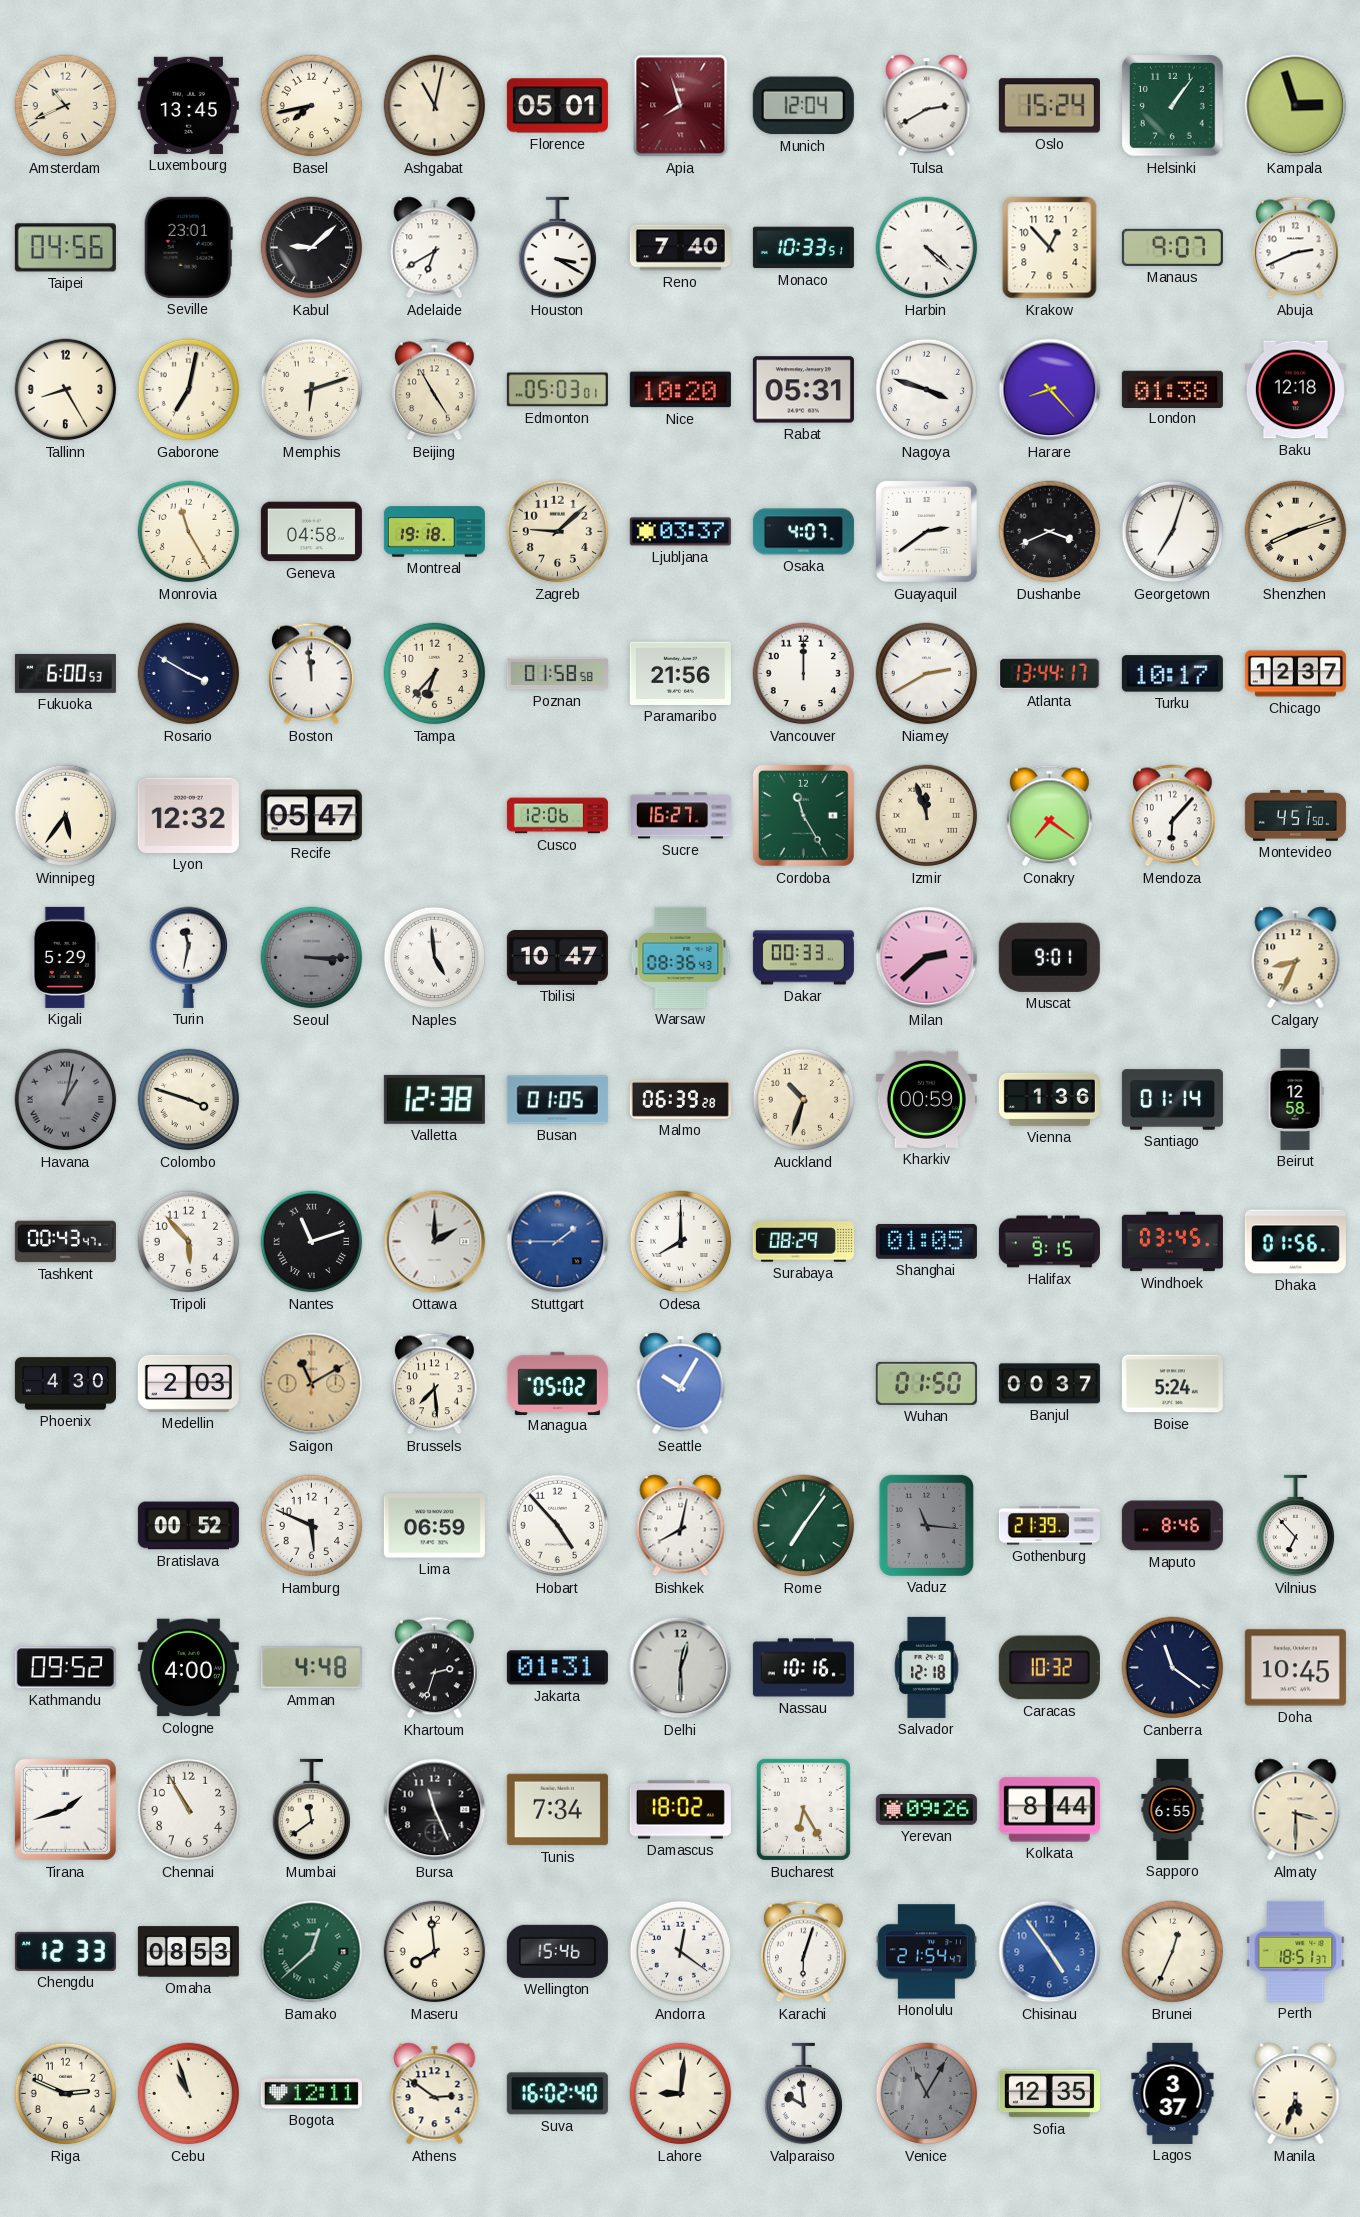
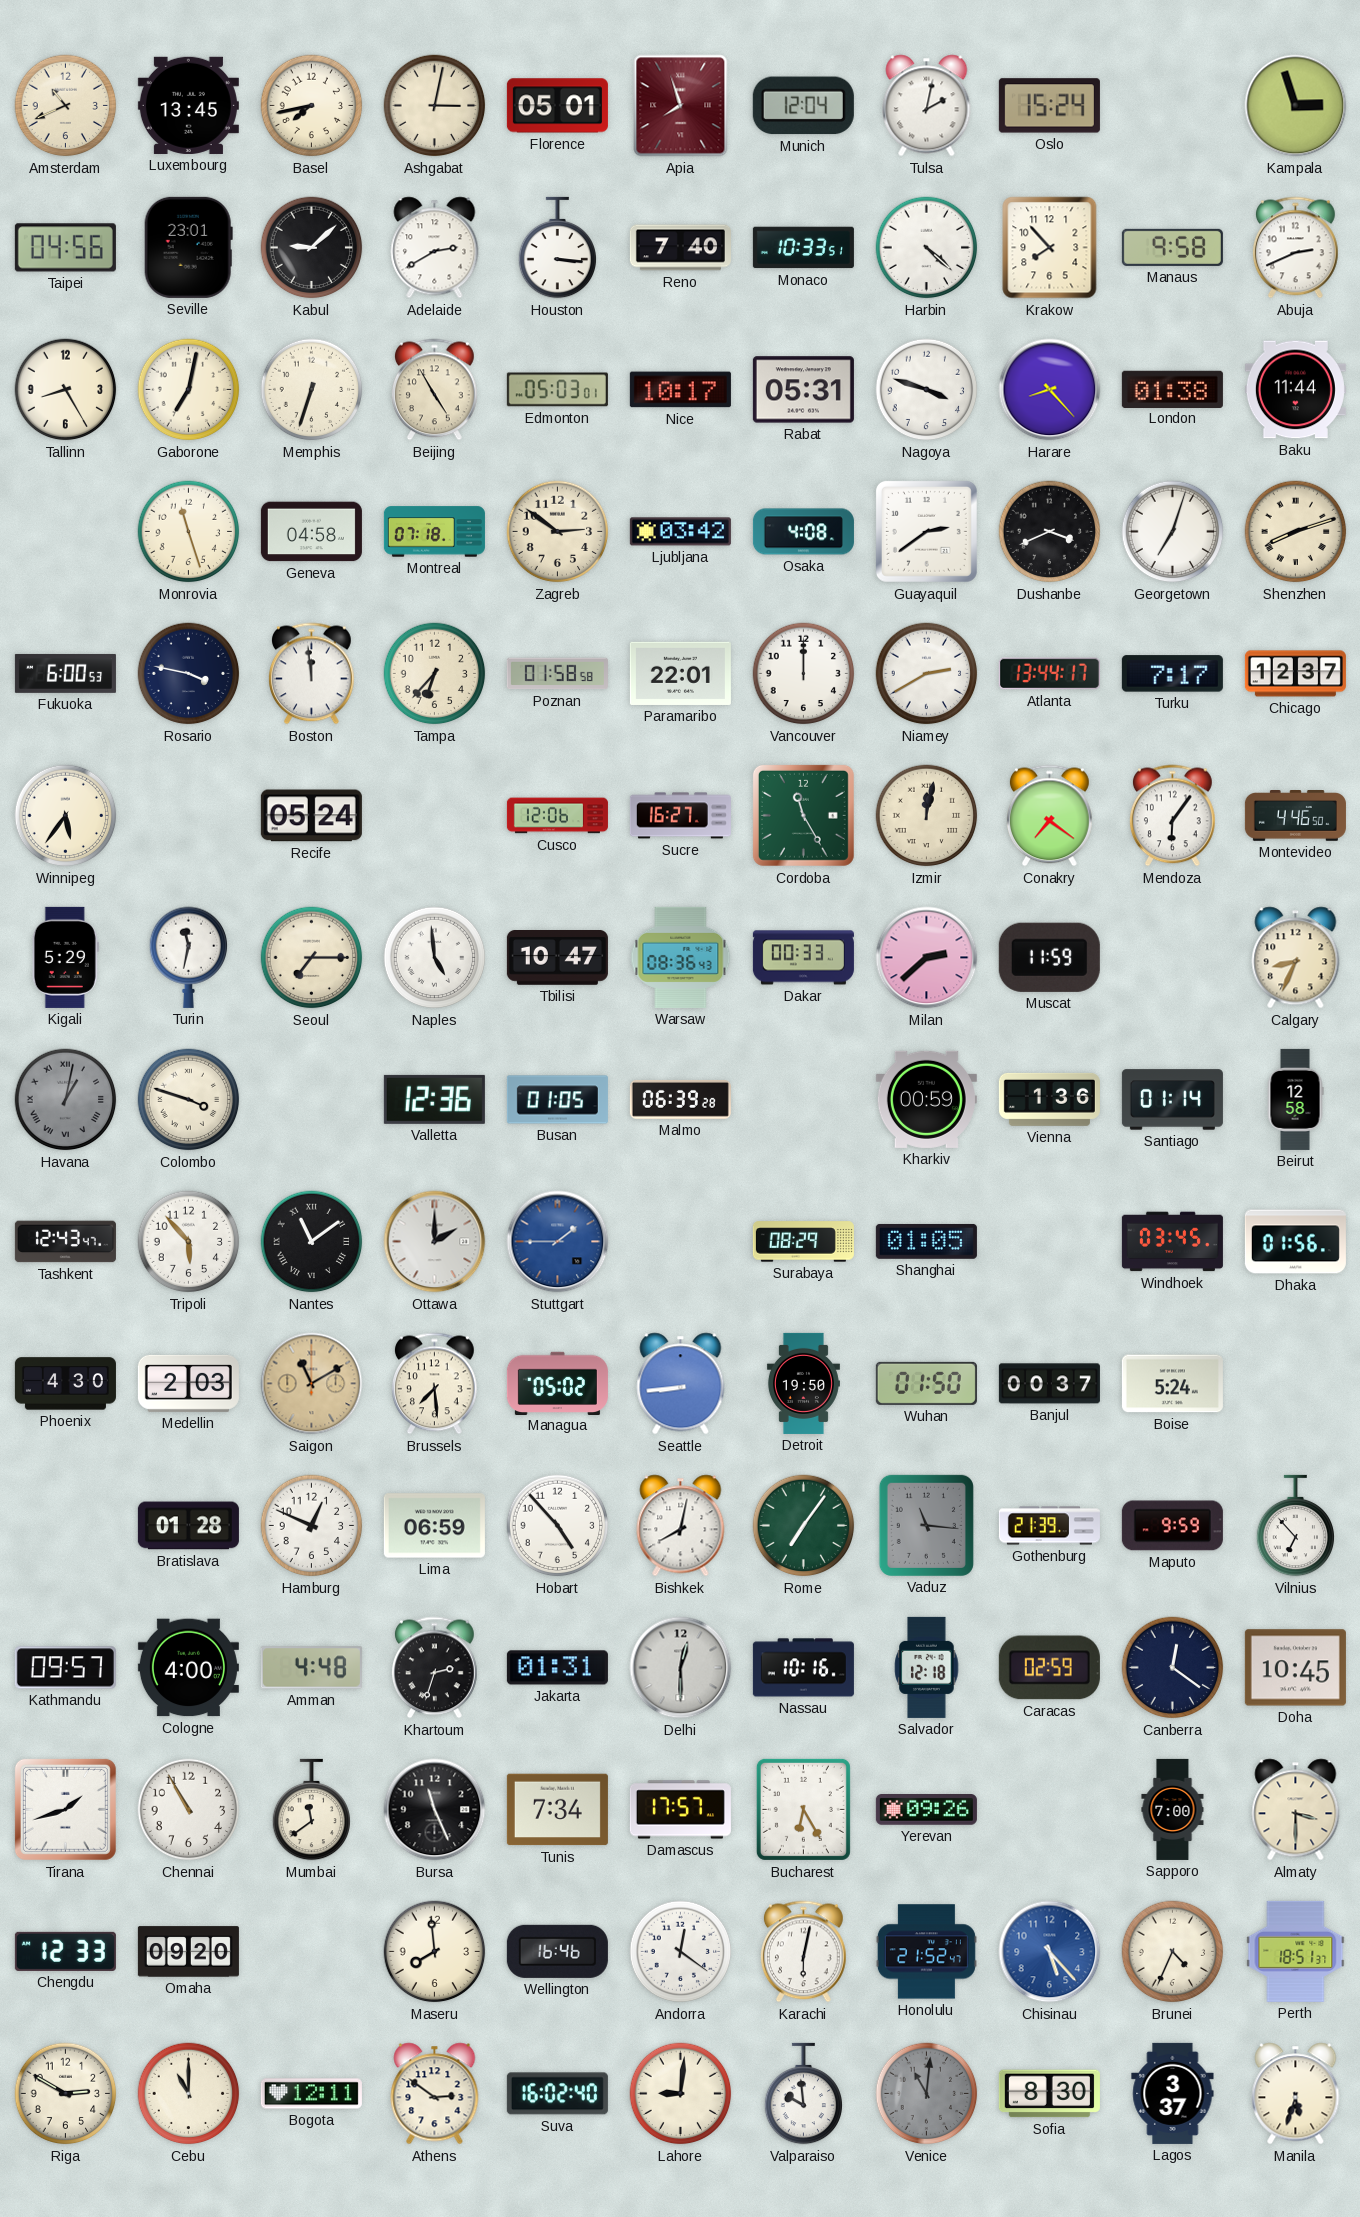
Ashgabat: 11:02 -> 3:02 (435, 106)
Tulsa: 2:40 -> 2:02 (927, 106)
Helsinki: 1:06 -> none (1173, 106)
Adelaide: 6:40 -> 2:40 (435, 248)
Houston: 3:20 -> 3:16 (558, 248)
Krakow: 12:53 -> 7:53 (1050, 248)
Manaus: 9:07 -> 9:58 (1172, 247)
Memphis: 6:12 -> 6:33 (312, 390)
Nice: 10:20 -> 10:17 (680, 390)
Baku: 12:18 -> 11:44 (1295, 390)
Monrovia: 11:25 -> 11:27 (189, 532)
Montreal: 19:18 -> 07:18 (434, 532)
Zagreb: 9:08 -> 2:51 (558, 532)
Ljubljana: 03:37 -> 03:42 (680, 532)
Osaka: 4:07 -> 4:08 (803, 532)
Rosario: 3:50 -> 3:47 (189, 674)
Paramaribo: 21:56 -> 22:01 (680, 673)
Turku: 10:17 -> 7:17 (1172, 674)
Lyon: 12:32 -> none (188, 815)
Recife: 05:47 -> 05:24 (311, 816)
Izmir: 11:57 -> 12:02 (927, 816)
Mendoza: 6:07 -> 6:06 (1172, 816)
Montevideo: 4:51 -> 4:46 (1295, 816)
Seoul: 3:15 -> 7:15 (312, 958)
Seoul dial: grey -> cream (312, 958)
Muscat: 9:01 -> 11:59 (1049, 957)
Valletta: 12:38 -> 12:36 (434, 1099)
Auckland: 10:33 -> none (804, 1100)
Tashkent: 00:43 -> 12:43 (65, 1242)
Nantes: 11:12 -> 11:09 (312, 1242)
Odesa: 8:00 -> none (681, 1242)
Halifax: 9:15 -> none (1049, 1242)
Seattle: 10:05 -> 8:44 (681, 1384)
Detroit: none -> 19:50 (803, 1383)
Bratislava: 00:52 -> 01:28 (188, 1526)
Hamburg: 5:49 -> 12:49 (312, 1526)
Maputo: 8:46 -> 9:59 (1172, 1526)
Kathmandu: 09:52 -> 09:57 (65, 1668)
Caracas: 10:32 -> 02:59 (1049, 1668)
Canberra: 11:21 -> 12:21 (1173, 1668)
Damascus: 18:02 -> 17:57 (680, 1810)
Kolkata: 8:44 -> none (1049, 1810)
Sapporo: 6:55 -> 7:00 (1173, 1809)
Omaha: 08:53 -> 09:20 (188, 1952)
Bamako: 12:38 -> none (312, 1952)
Wellington: 15:46 -> 16:46 (557, 1951)
Karachi: 6:03 -> 6:02 (803, 1952)
Honolulu: 21:54 -> 21:52 (926, 1952)
Chisinau: 4:54 -> 5:23 (1050, 1952)
Brunei: 12:34 -> 4:34 (1173, 1952)
Riga: 2:49 -> 2:50 (66, 2094)
Cebu: 10:57 -> 11:00 (189, 2094)
Venice: 11:05 -> 11:01 (927, 2094)
Sofia: 12:35 -> 8:30 (1049, 2094)
